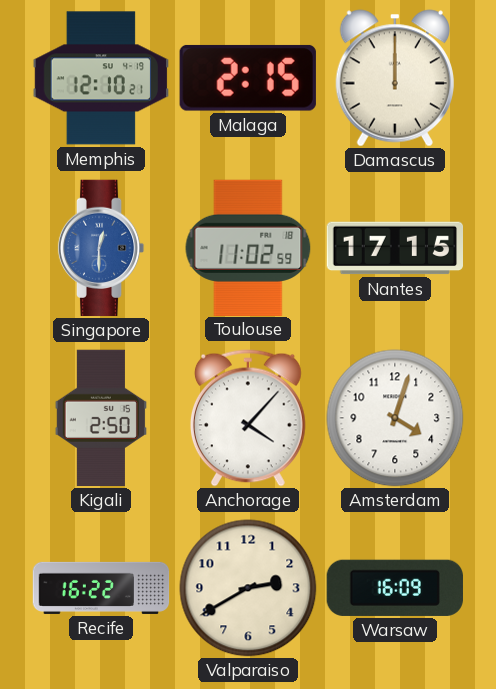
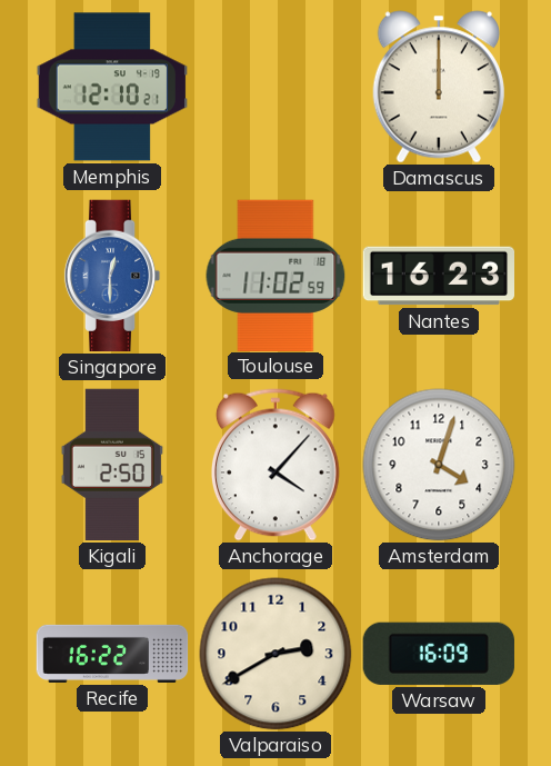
Malaga: 2:15 -> none (248, 78)
Nantes: 17:15 -> 16:23 (439, 276)
